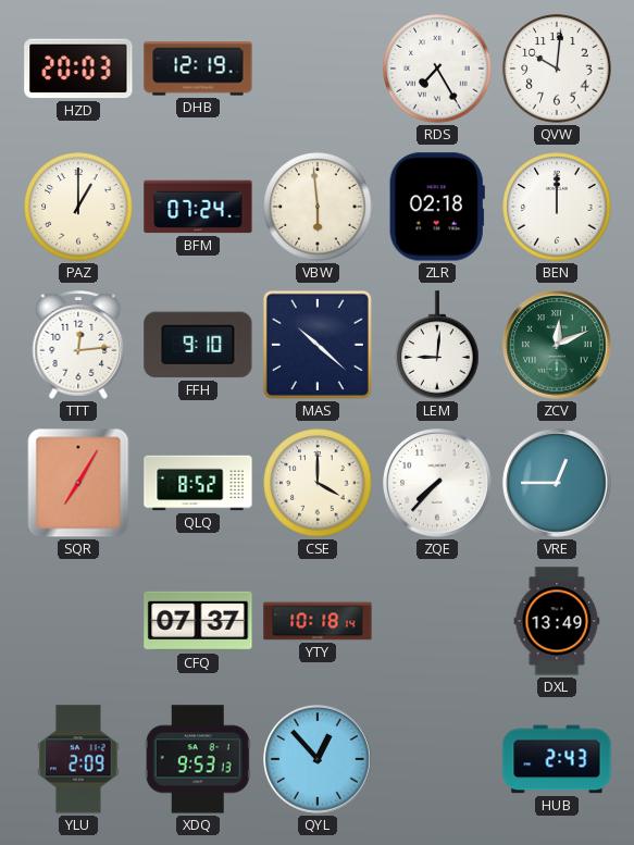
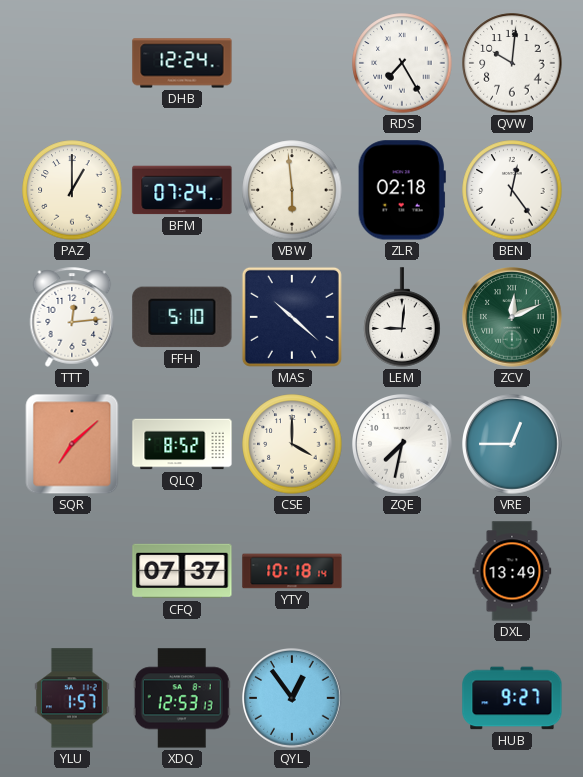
HZD: 20:03 -> none (78, 69)
DHB: 12:19 -> 12:24 (182, 63)
BEN: 12:00 -> 12:24 (512, 190)
FFH: 9:10 -> 5:10 (182, 317)
SQR: 7:05 -> 7:08 (72, 444)
ZQE: 7:37 -> 7:32 (403, 445)
YLU: 2:09 -> 1:57 (73, 698)
XDQ: 9:53 -> 12:53 (182, 698)
QYL: 12:53 -> 12:54 (293, 699)
HUB: 2:43 -> 9:27 (512, 698)
